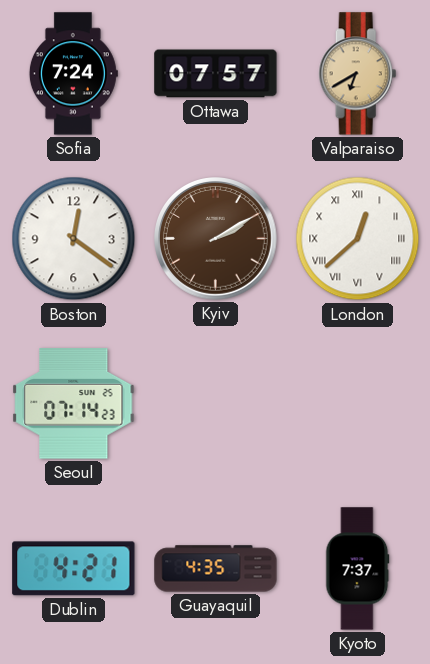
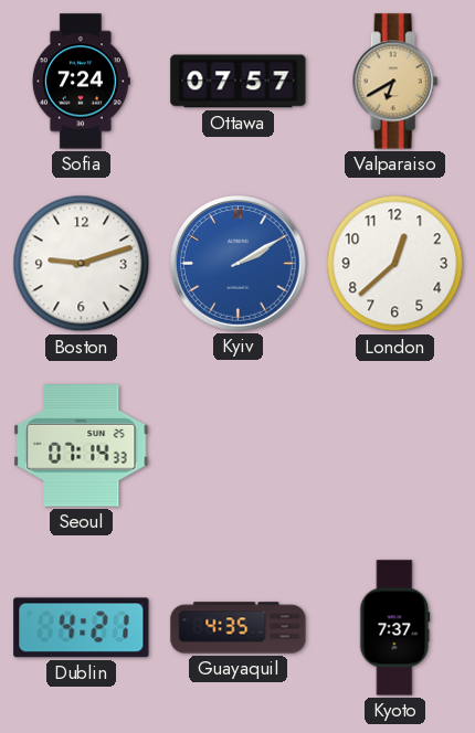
Boston: 12:21 -> 9:12 (82, 264)
Kyiv dial: brown -> blue (239, 264)
London numerals: Roman -> Arabic (395, 264)
Seoul: 07:14:23 -> 07:14:33 (82, 446)
